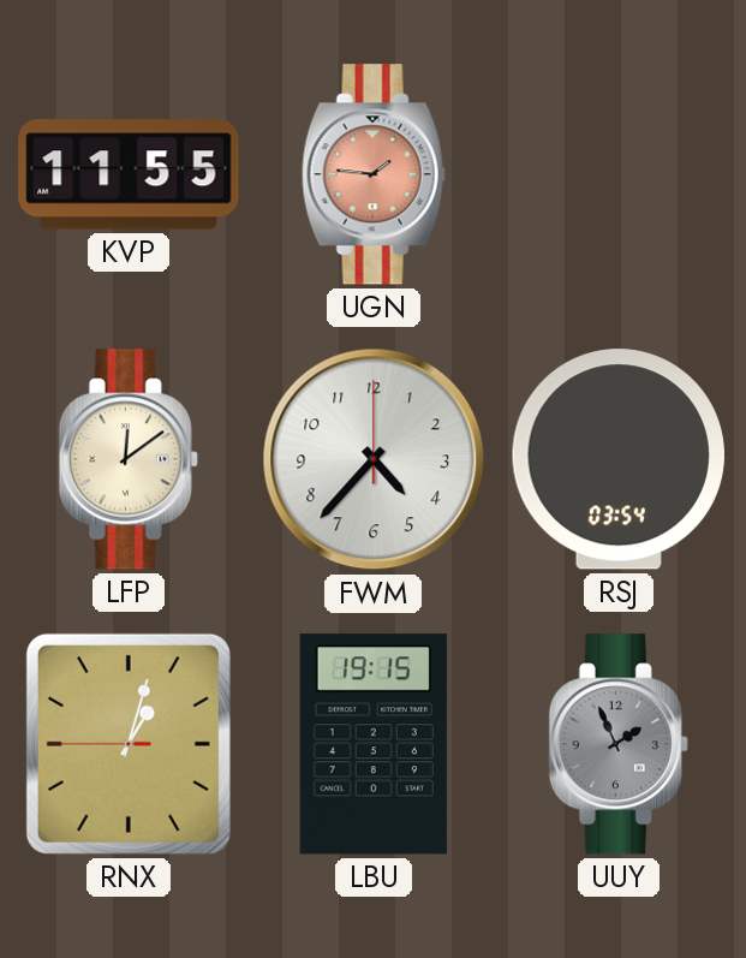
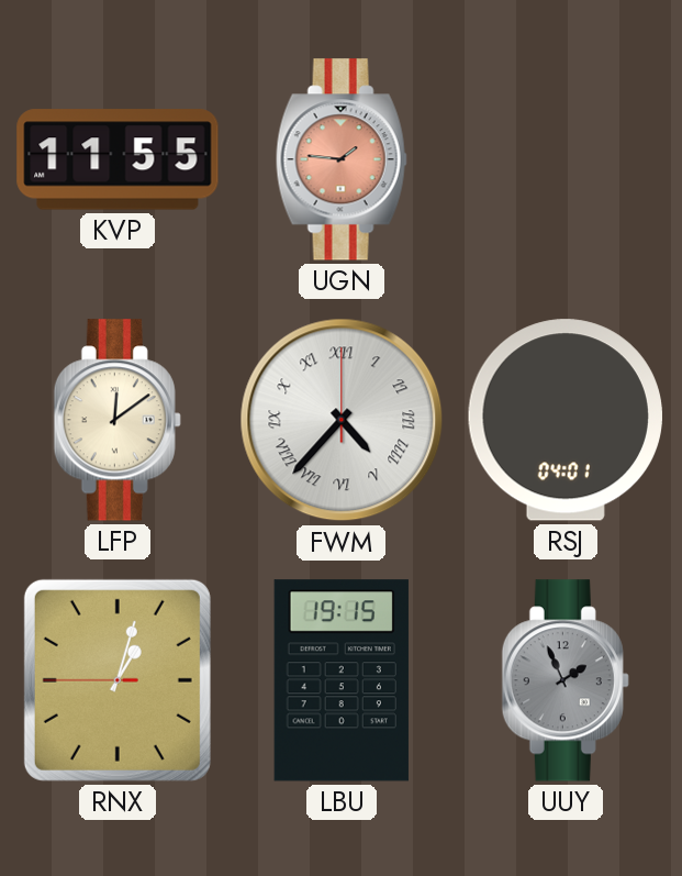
FWM numerals: Arabic -> Roman (342, 420)
RSJ: 03:54 -> 04:01 (566, 420)
